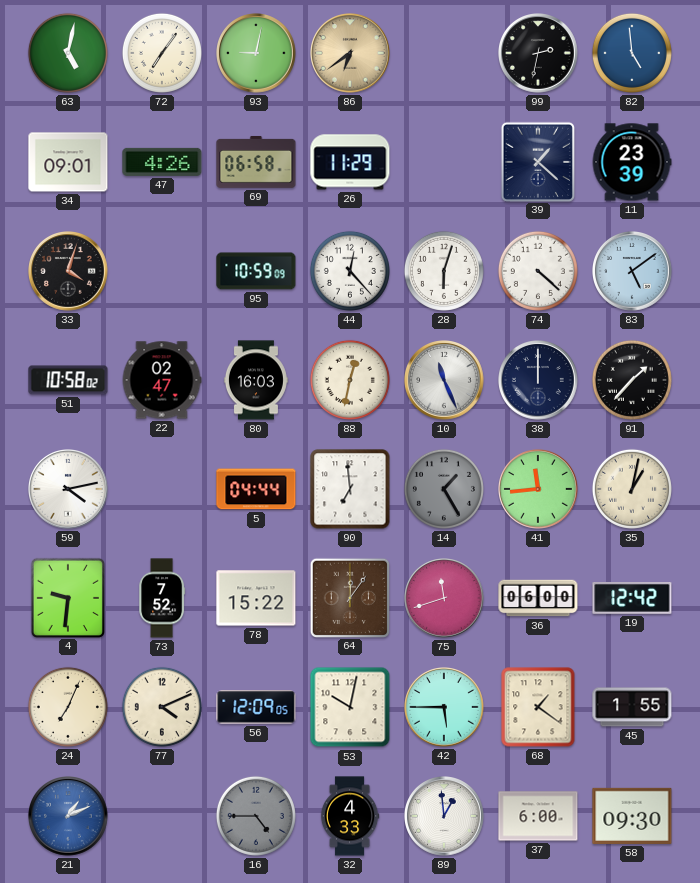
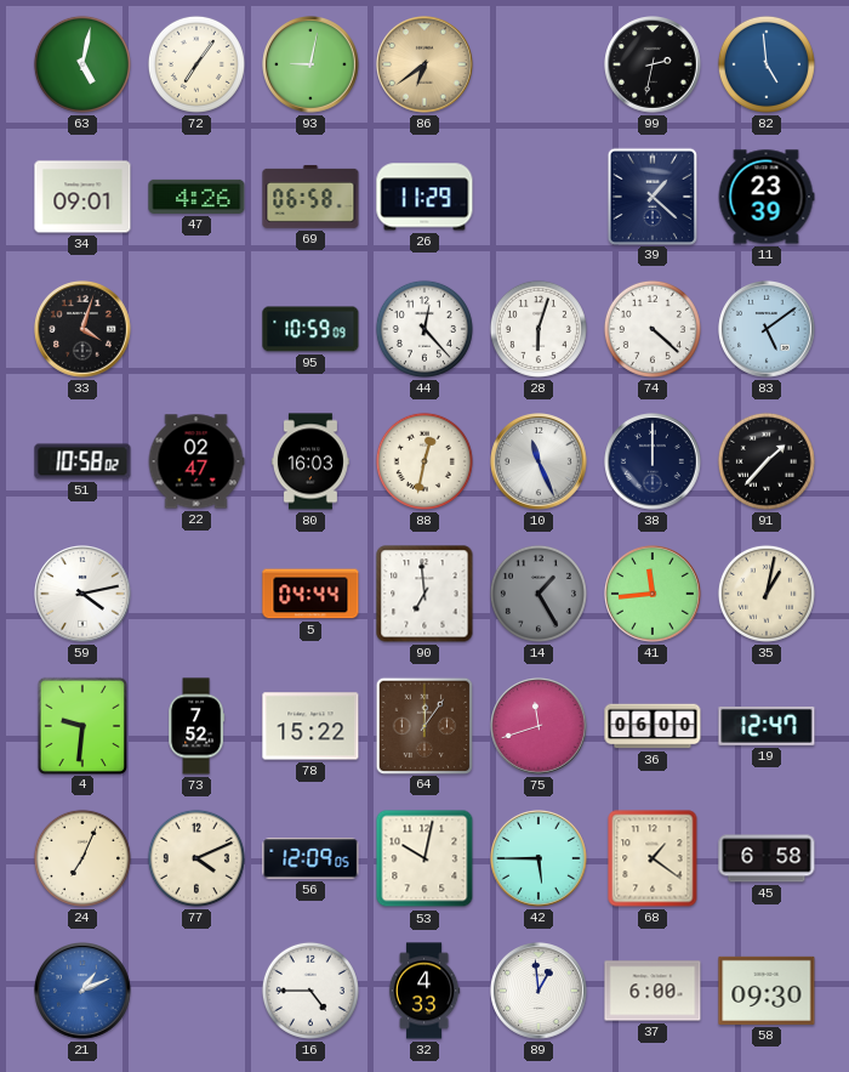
19: 12:42 -> 12:47 (767, 727)
45: 1:55 -> 6:58 (767, 858)
16 dial: grey -> white (310, 991)
